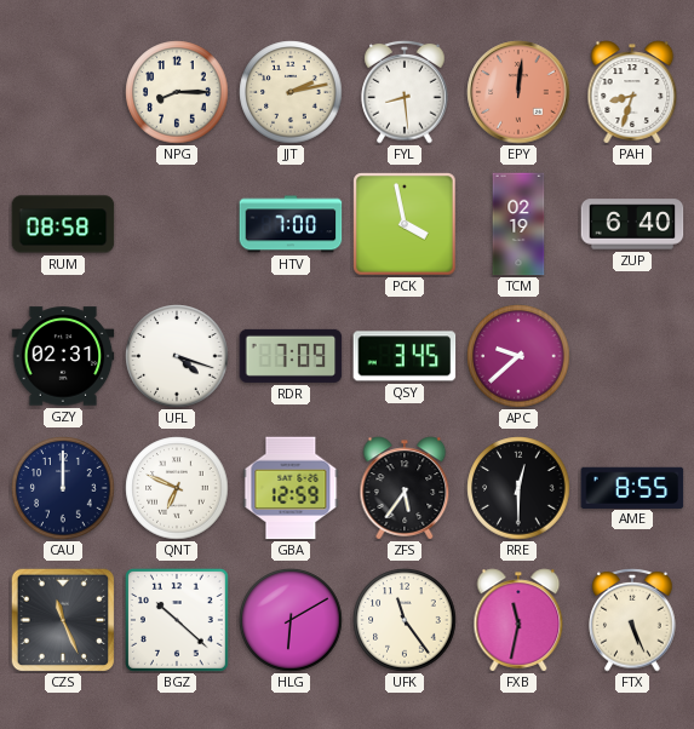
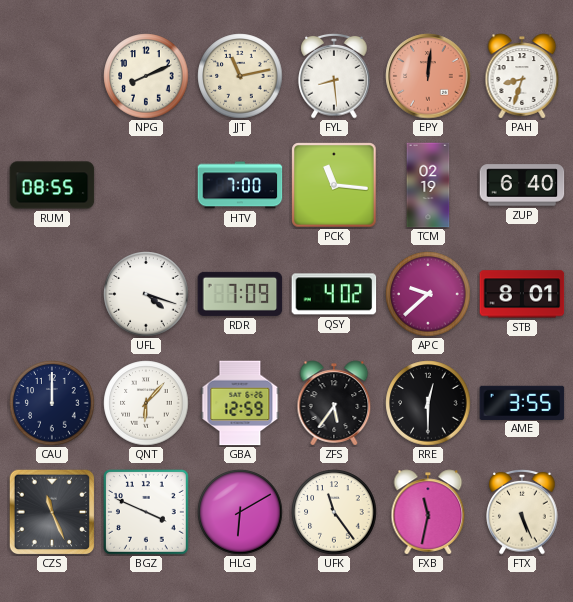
NPG: 8:15 -> 8:11 (146, 76)
JJT: 2:13 -> 11:13 (240, 76)
RUM: 08:58 -> 08:55 (52, 185)
PCK: 3:58 -> 11:16 (334, 185)
GZY: 02:31 -> none (63, 356)
QSY: 3:45 -> 4:02 (334, 294)
STB: none -> 8:01 (522, 294)
QNT: 6:49 -> 6:07 (146, 403)
AME: 8:55 -> 3:55 (522, 402)
BGZ: 10:22 -> 3:49 (147, 513)
